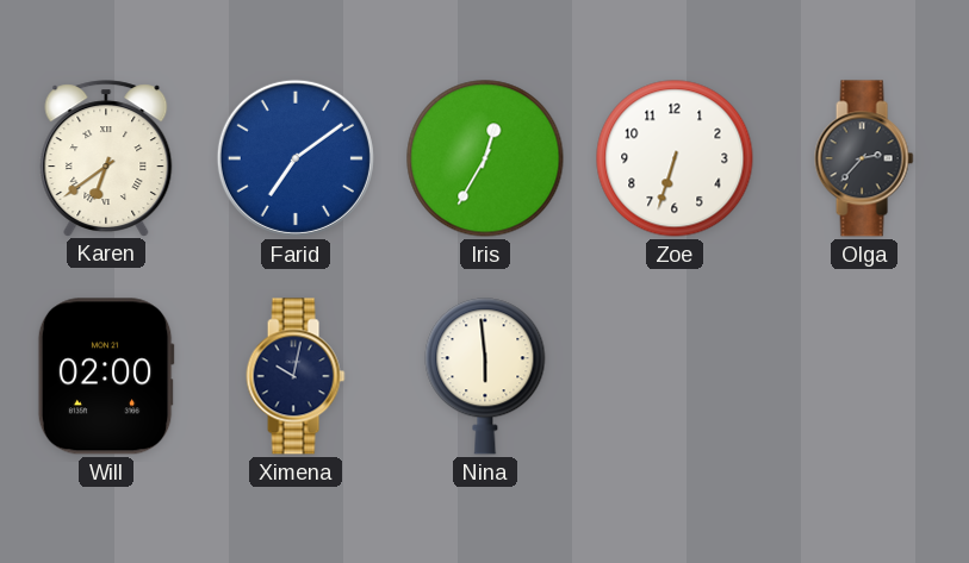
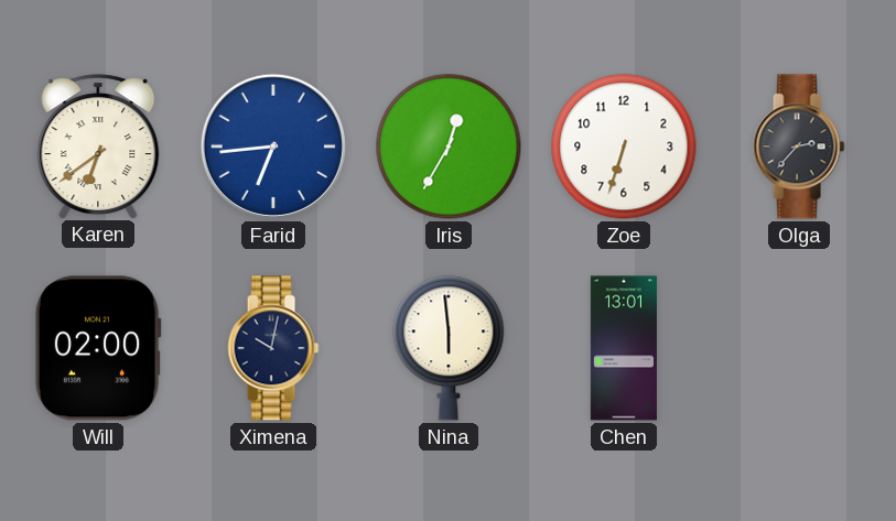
Farid: 7:09 -> 6:44 (273, 146)
Chen: none -> 13:01 (624, 348)
